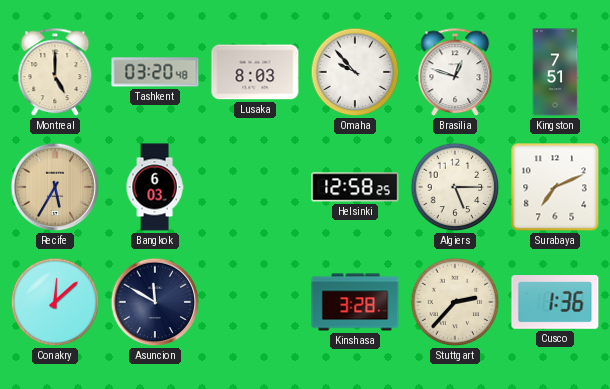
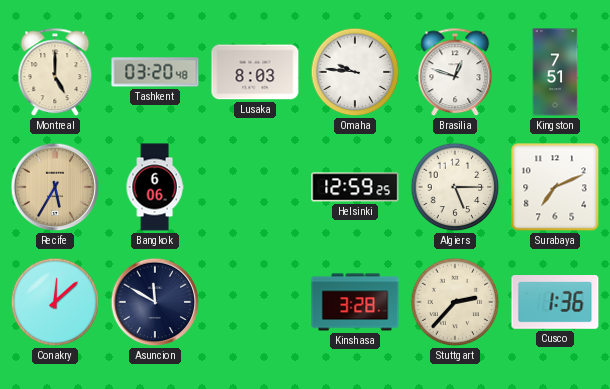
Omaha: 9:53 -> 9:46 (355, 72)
Bangkok: 6:03 -> 6:06 (155, 187)
Helsinki: 12:58 -> 12:59 (355, 187)
